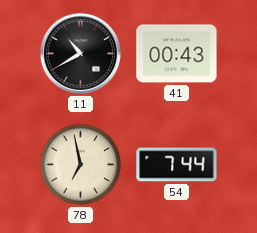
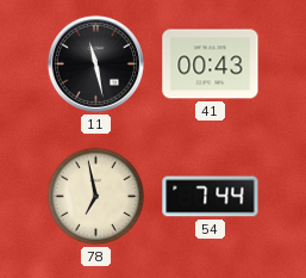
11: 10:40 -> 11:28 (95, 63)
